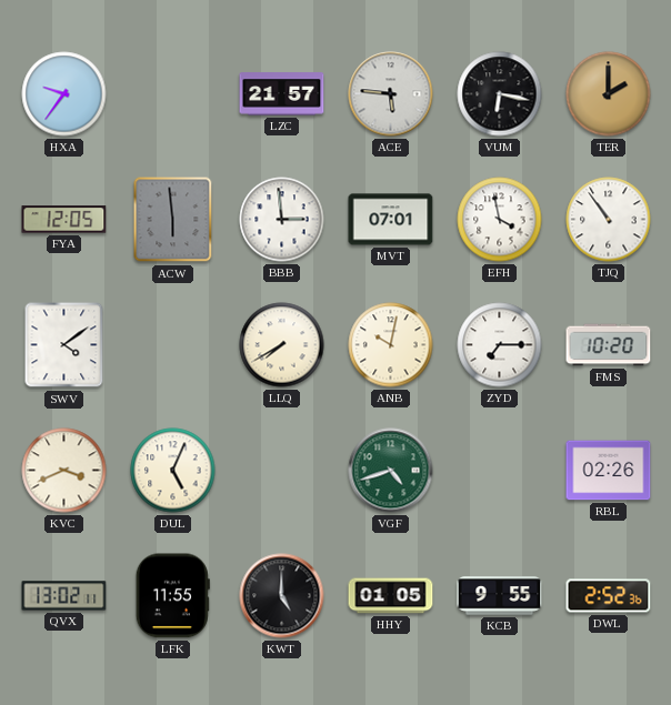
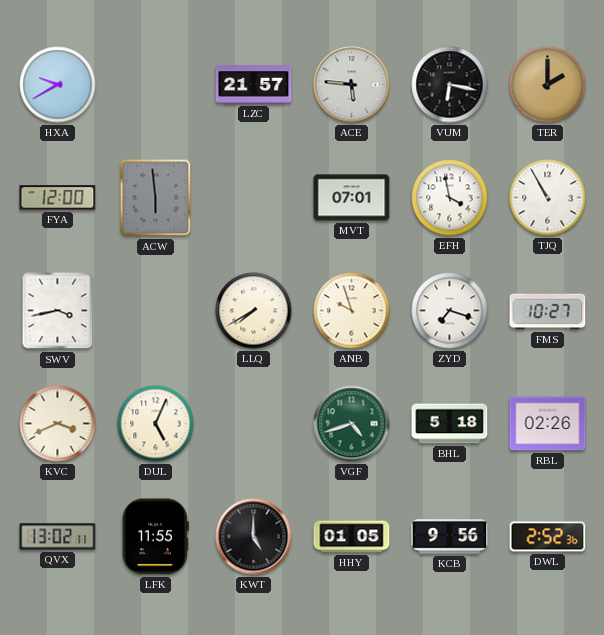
HXA: 9:36 -> 9:40 (58, 85)
FYA: 12:05 -> 12:00 (58, 198)
BBB: 2:59 -> none (282, 220)
TJQ: 10:54 -> 10:55 (548, 198)
SWV: 4:09 -> 3:43 (58, 311)
ANB: 10:02 -> 9:57 (352, 311)
ZYD: 7:15 -> 7:18 (450, 311)
FMS: 10:20 -> 10:27 (548, 311)
BHL: none -> 5:18 (450, 424)
KCB: 9:55 -> 9:56 (450, 537)
